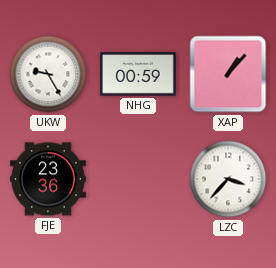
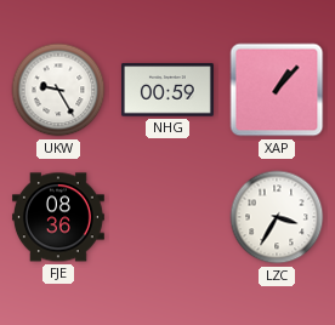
FJE: 23:36 -> 08:36 (58, 217)
LZC: 3:37 -> 3:35 (277, 217)
